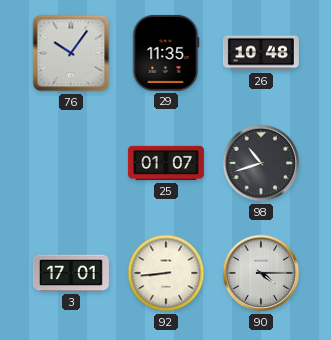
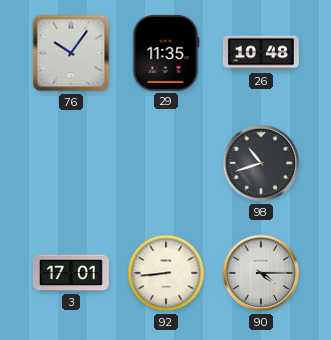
25: 01:07 -> none (166, 163)
